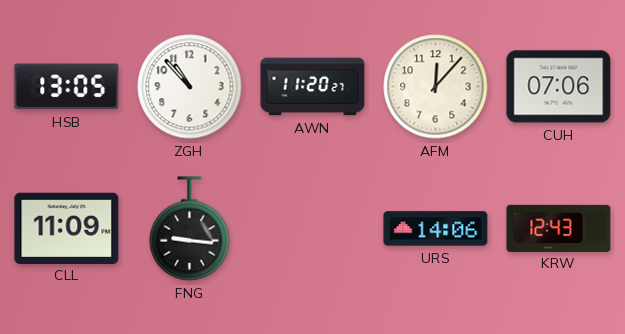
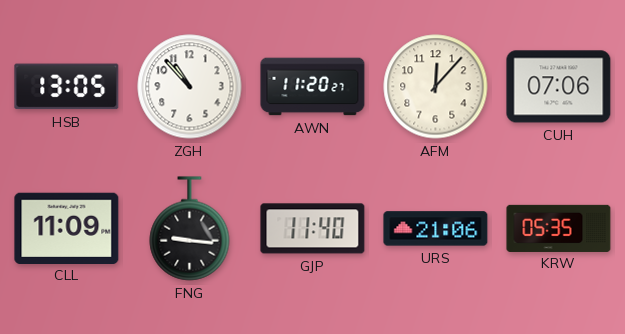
GJP: none -> 11:40 (313, 229)
URS: 14:06 -> 21:06 (436, 229)
KRW: 12:43 -> 05:35 (559, 228)
